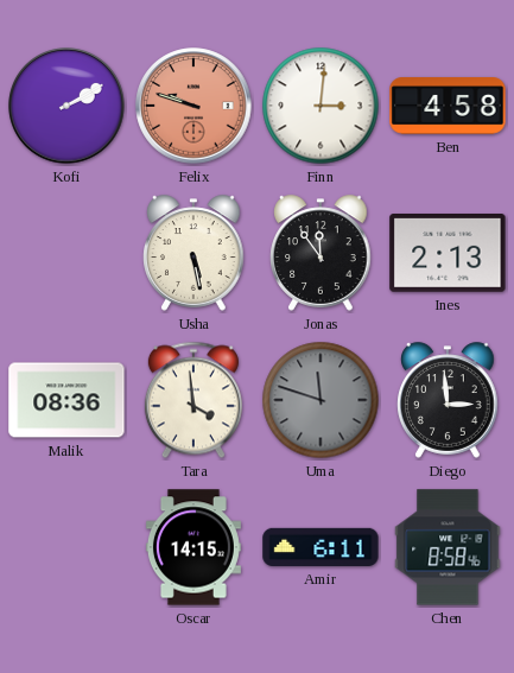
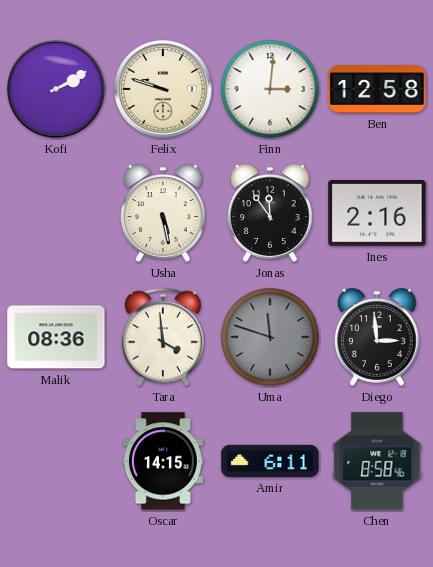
Felix dial: salmon -> cream (163, 89)
Ben: 4:58 -> 12:58 (377, 89)
Ines: 2:13 -> 2:16 (377, 214)
